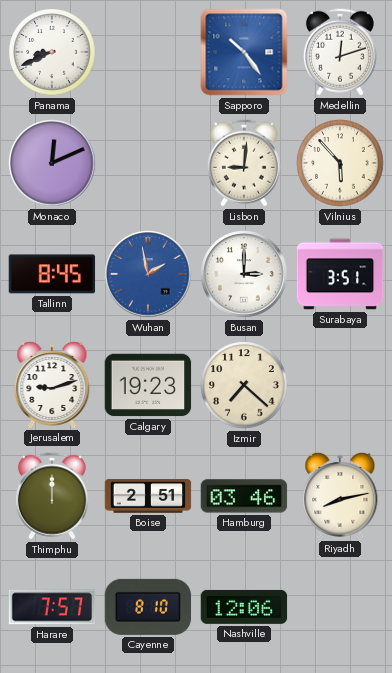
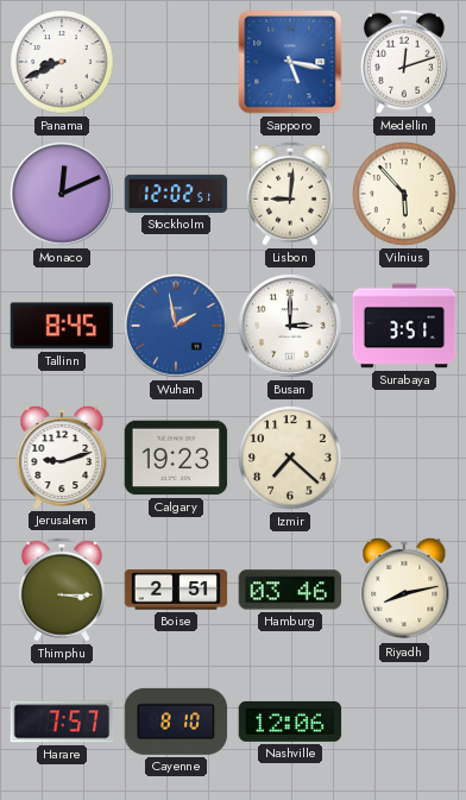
Sapporo: 10:24 -> 5:17 (290, 62)
Stockholm: none -> 12:02 (176, 194)
Thimphu: 12:00 -> 3:15 (62, 590)
